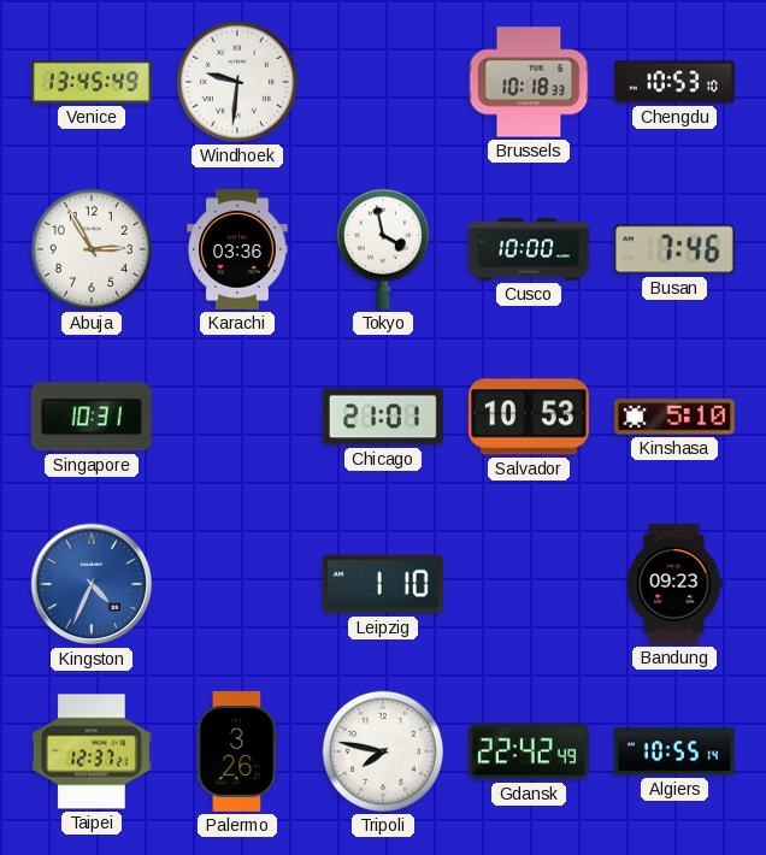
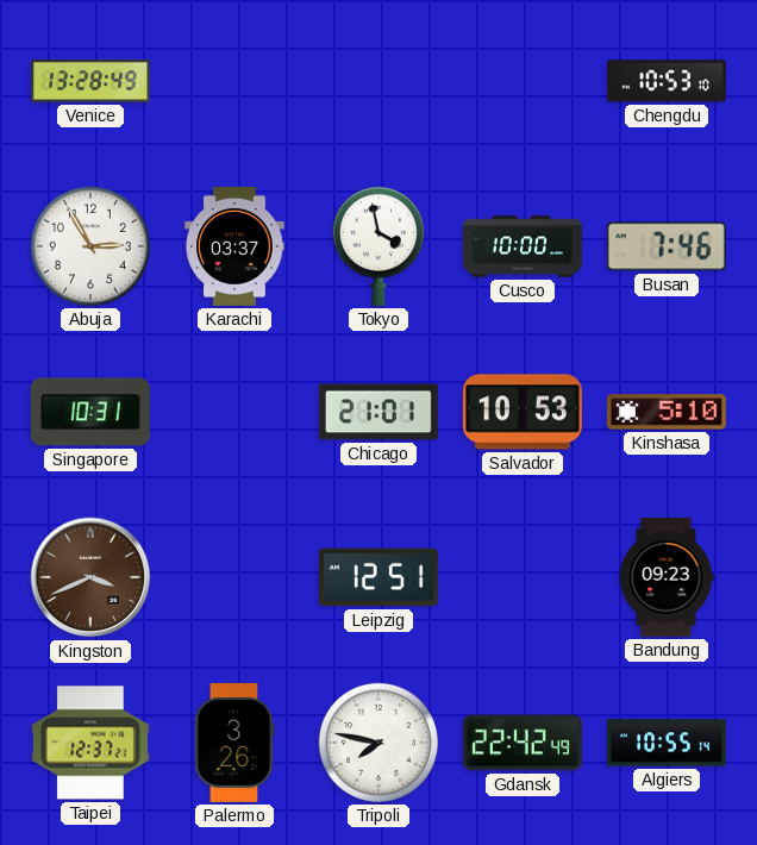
Venice: 13:45 -> 13:28 (90, 82)
Windhoek: 9:31 -> none (237, 82)
Brussels: 10:18 -> none (529, 82)
Karachi: 03:36 -> 03:37 (234, 246)
Kingston: 4:34 -> 3:41 (90, 577)
Kingston dial: blue -> brown (90, 577)
Leipzig: 1:10 -> 12:51 (378, 577)
